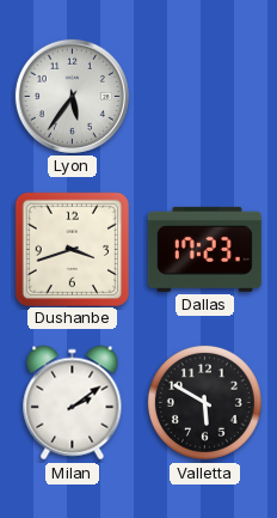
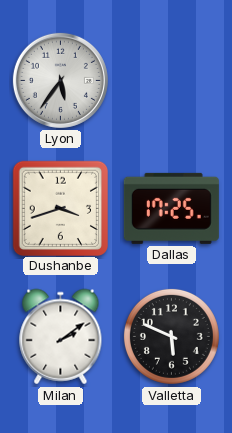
Dallas: 17:23 -> 17:25 (171, 208)
Valletta: 5:50 -> 5:49 (171, 336)
